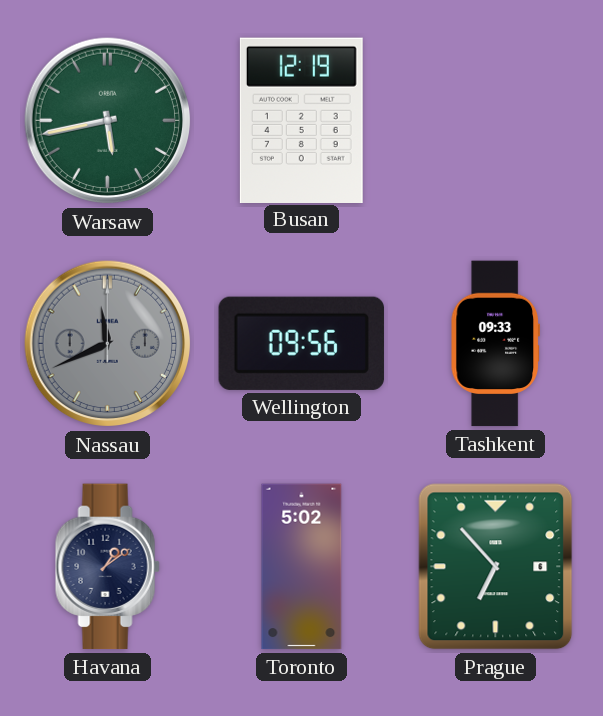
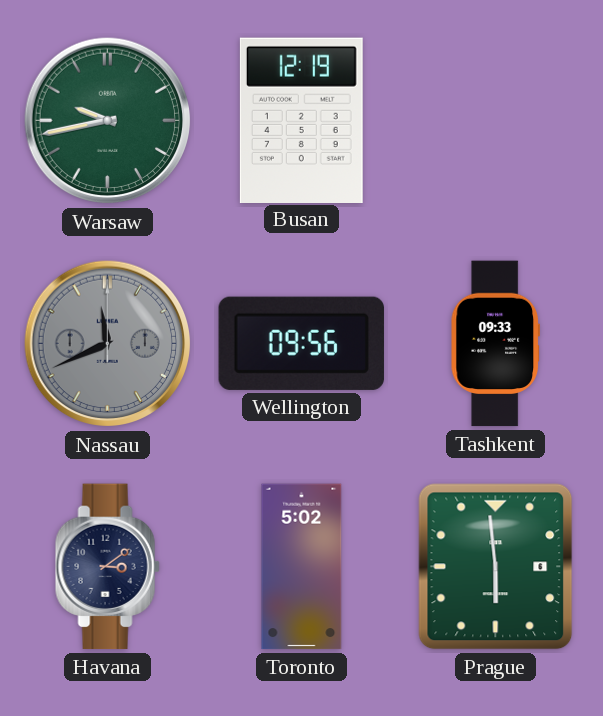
Warsaw: 5:43 -> 9:43 (108, 121)
Havana: 1:09 -> 3:09 (107, 567)
Prague: 6:53 -> 5:59 (496, 567)
